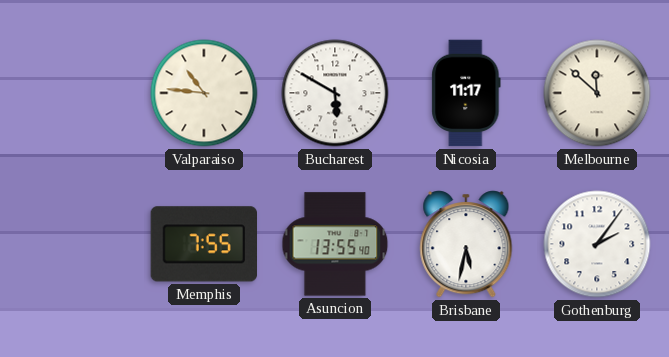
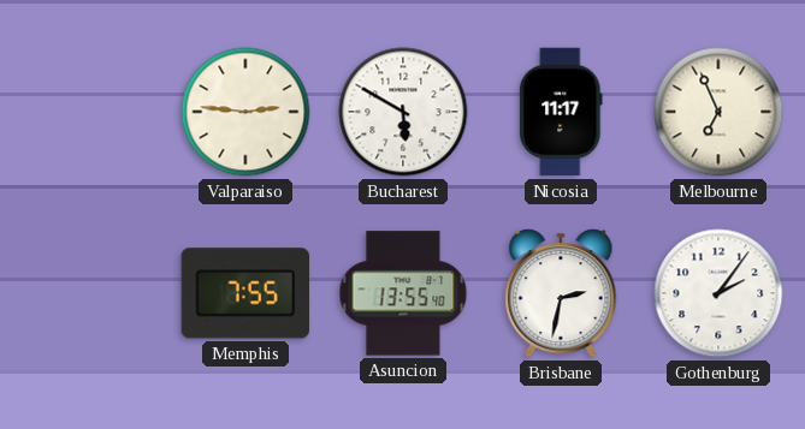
Valparaiso: 10:46 -> 2:46 (245, 112)
Melbourne: 11:52 -> 6:56 (718, 112)
Brisbane: 5:32 -> 2:32 (561, 293)
